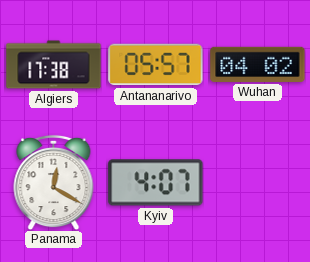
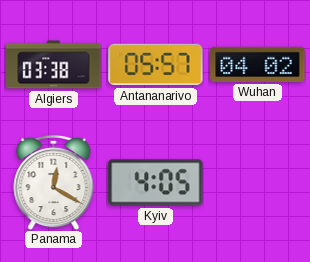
Algiers: 17:38 -> 03:38 (54, 65)
Kyiv: 4:07 -> 4:05 (156, 183)
